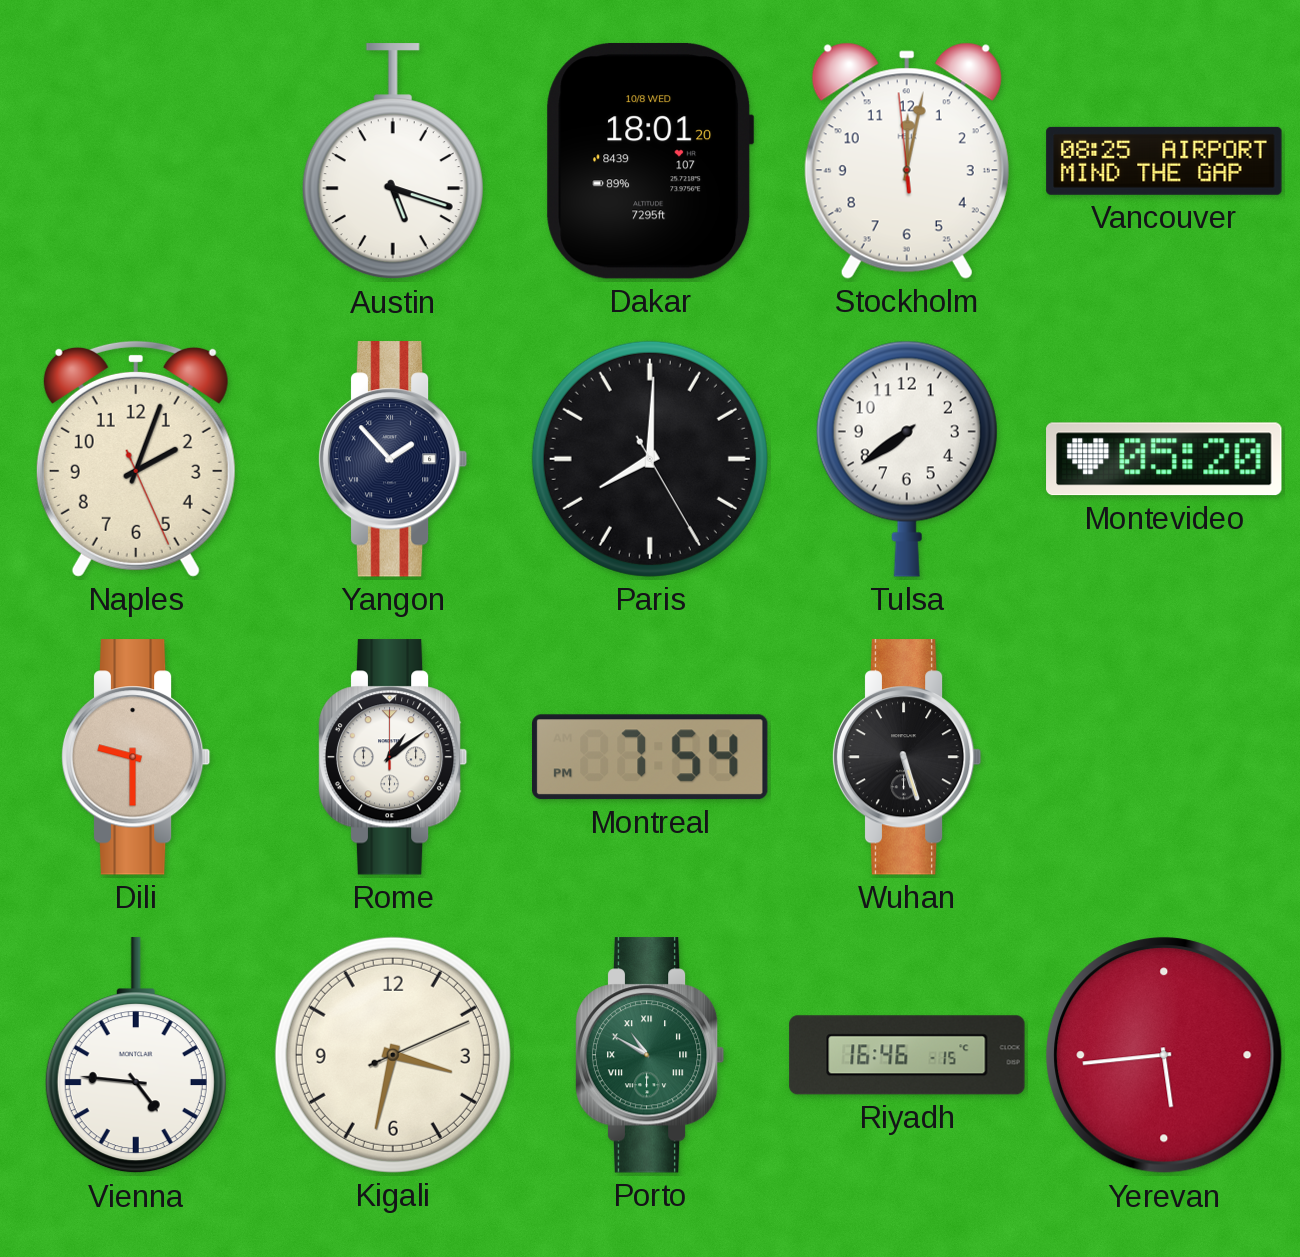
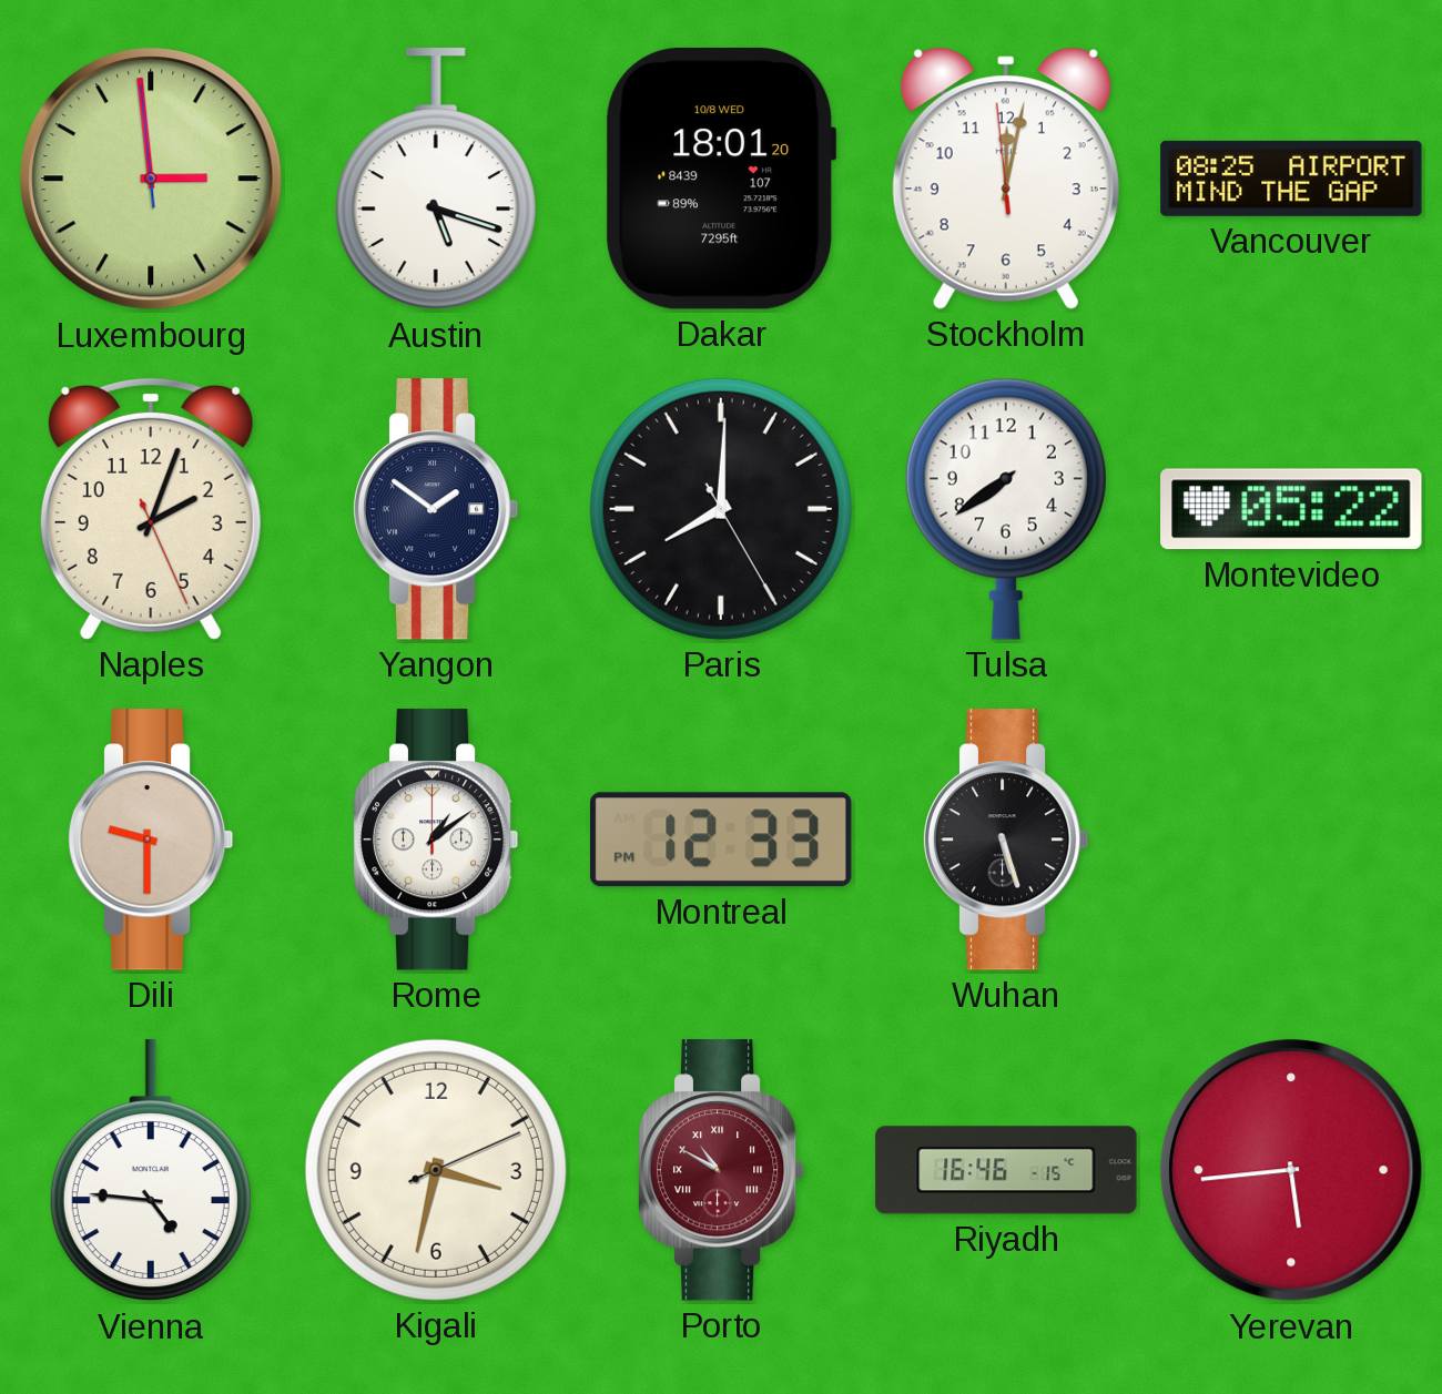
Luxembourg: none -> 2:58 (151, 179)
Yangon: 1:53 -> 1:51 (436, 509)
Montevideo: 05:20 -> 05:22 (1291, 509)
Montreal: 7:54 -> 12:33 (722, 840)
Porto dial: green -> burgundy (721, 1170)
